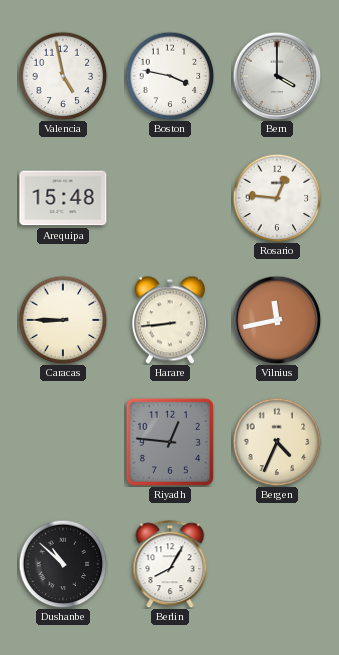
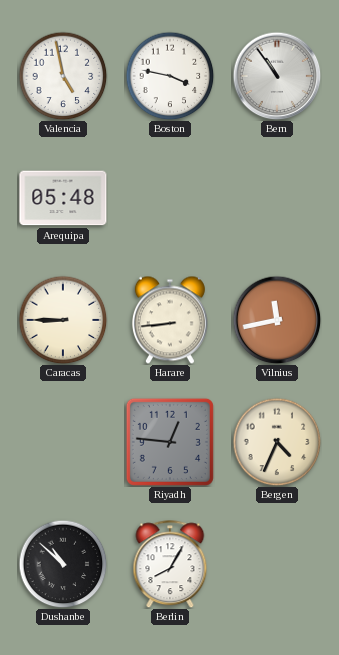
Bern: 4:00 -> 10:54 (277, 76)
Arequipa: 15:48 -> 05:48 (63, 198)
Rosario: 12:46 -> none (277, 198)
